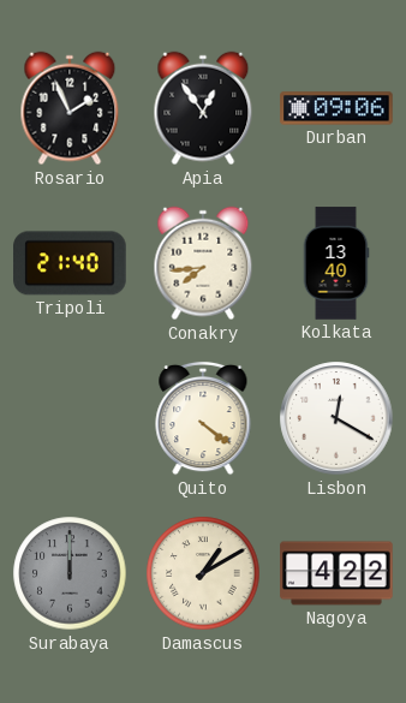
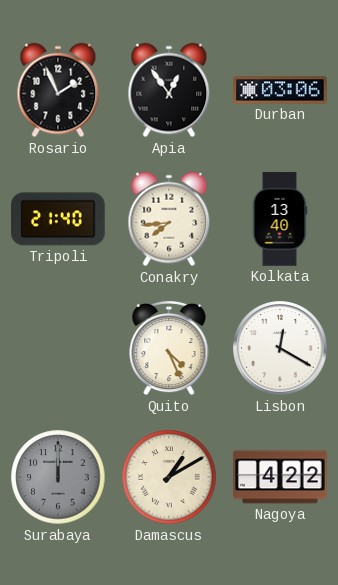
Durban: 09:06 -> 03:06 (280, 90)
Quito: 4:21 -> 4:26 (169, 348)
